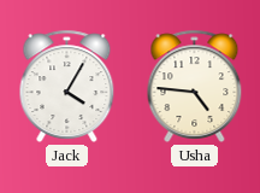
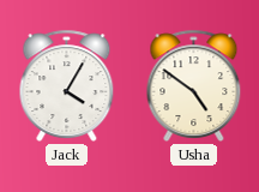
Usha: 4:46 -> 4:51 (194, 85)
